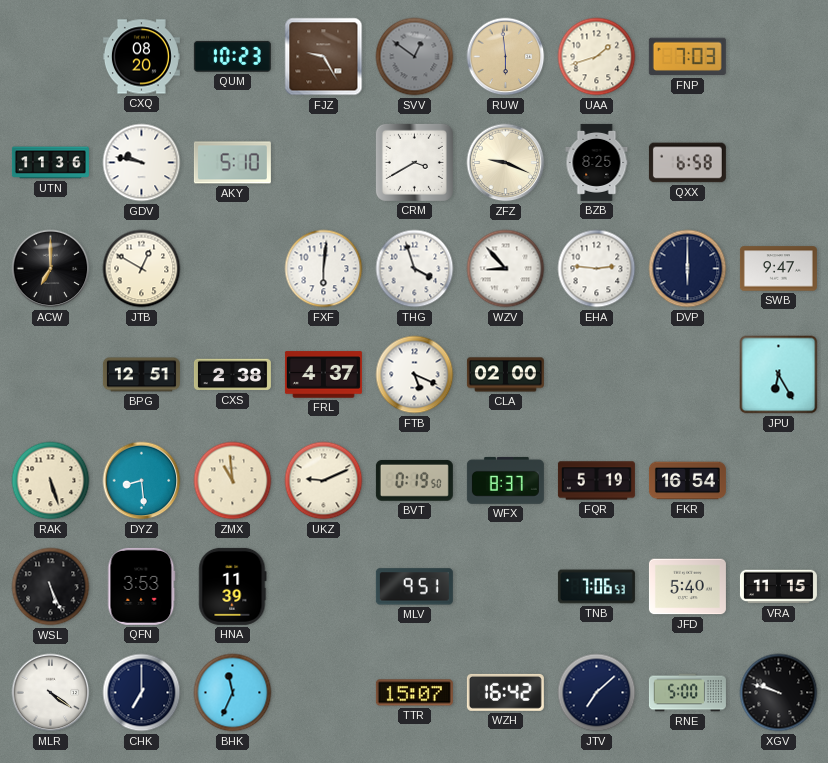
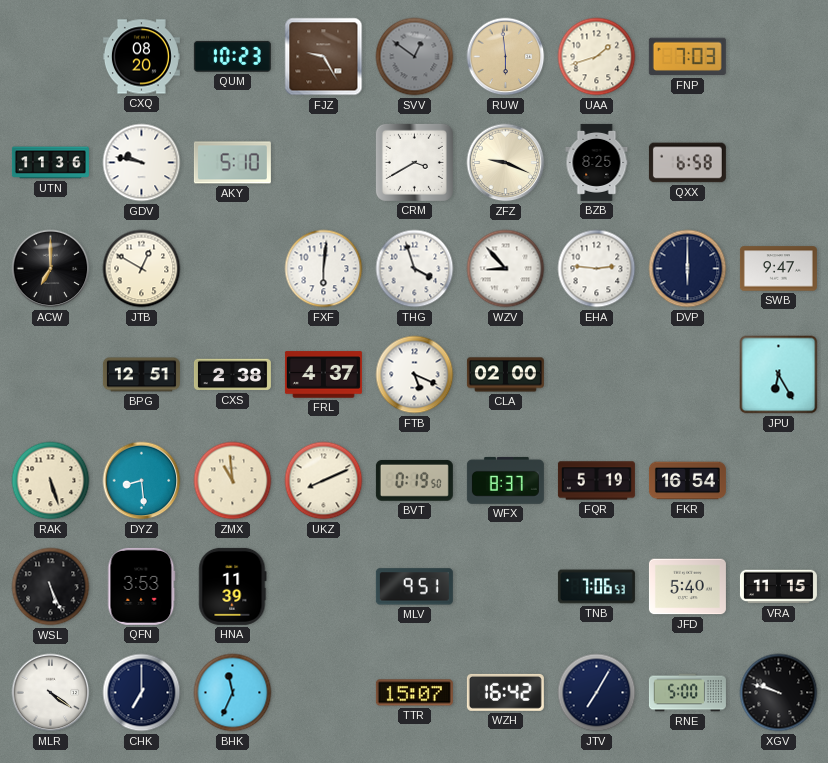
UKZ: 9:11 -> 8:11 (324, 481)
JTV: 7:08 -> 7:05 (597, 693)
